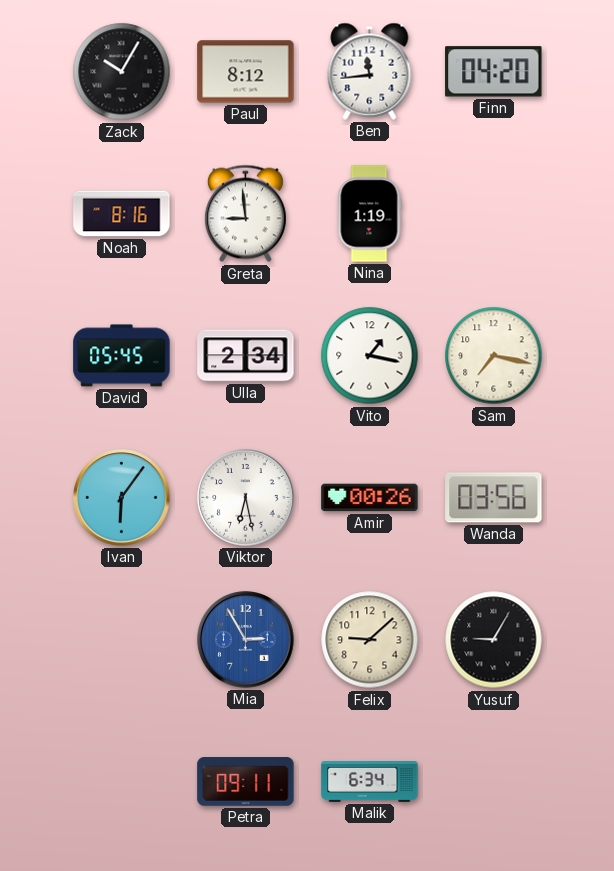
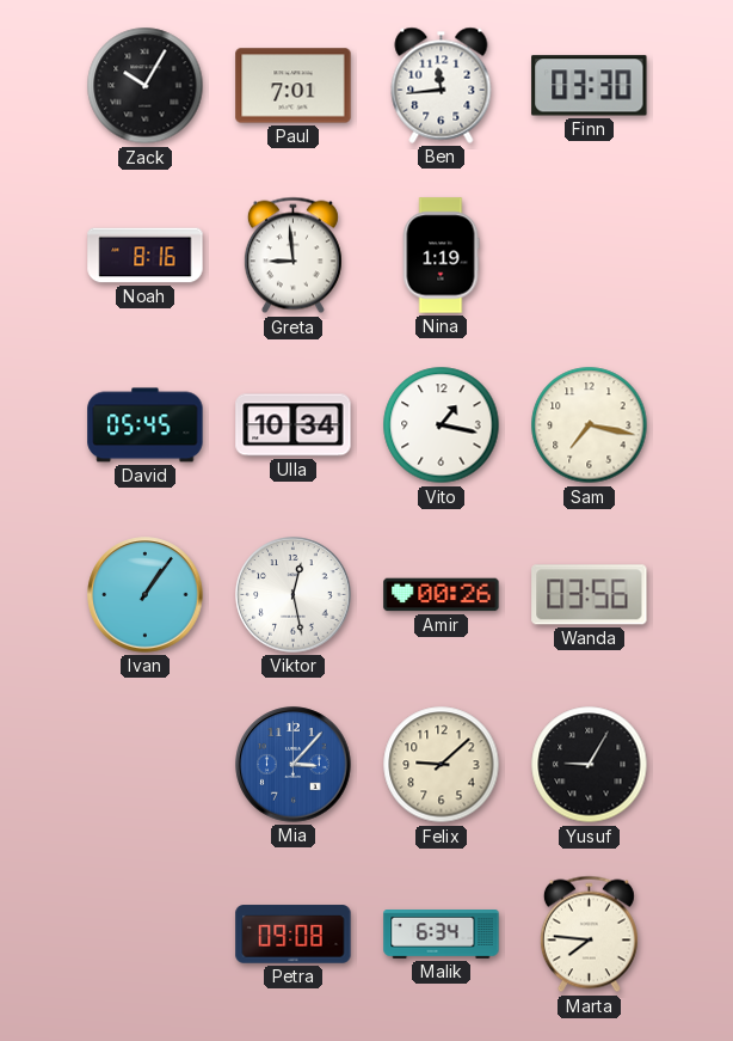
Paul: 8:12 -> 7:01 (294, 86)
Finn: 04:20 -> 03:30 (590, 86)
Ulla: 2:34 -> 10:34 (294, 425)
Ivan: 6:06 -> 1:06 (146, 595)
Viktor: 6:28 -> 12:28 (294, 595)
Mia: 2:55 -> 3:07 (294, 765)
Petra: 09:11 -> 09:08 (294, 935)
Marta: none -> 7:46 (589, 935)
